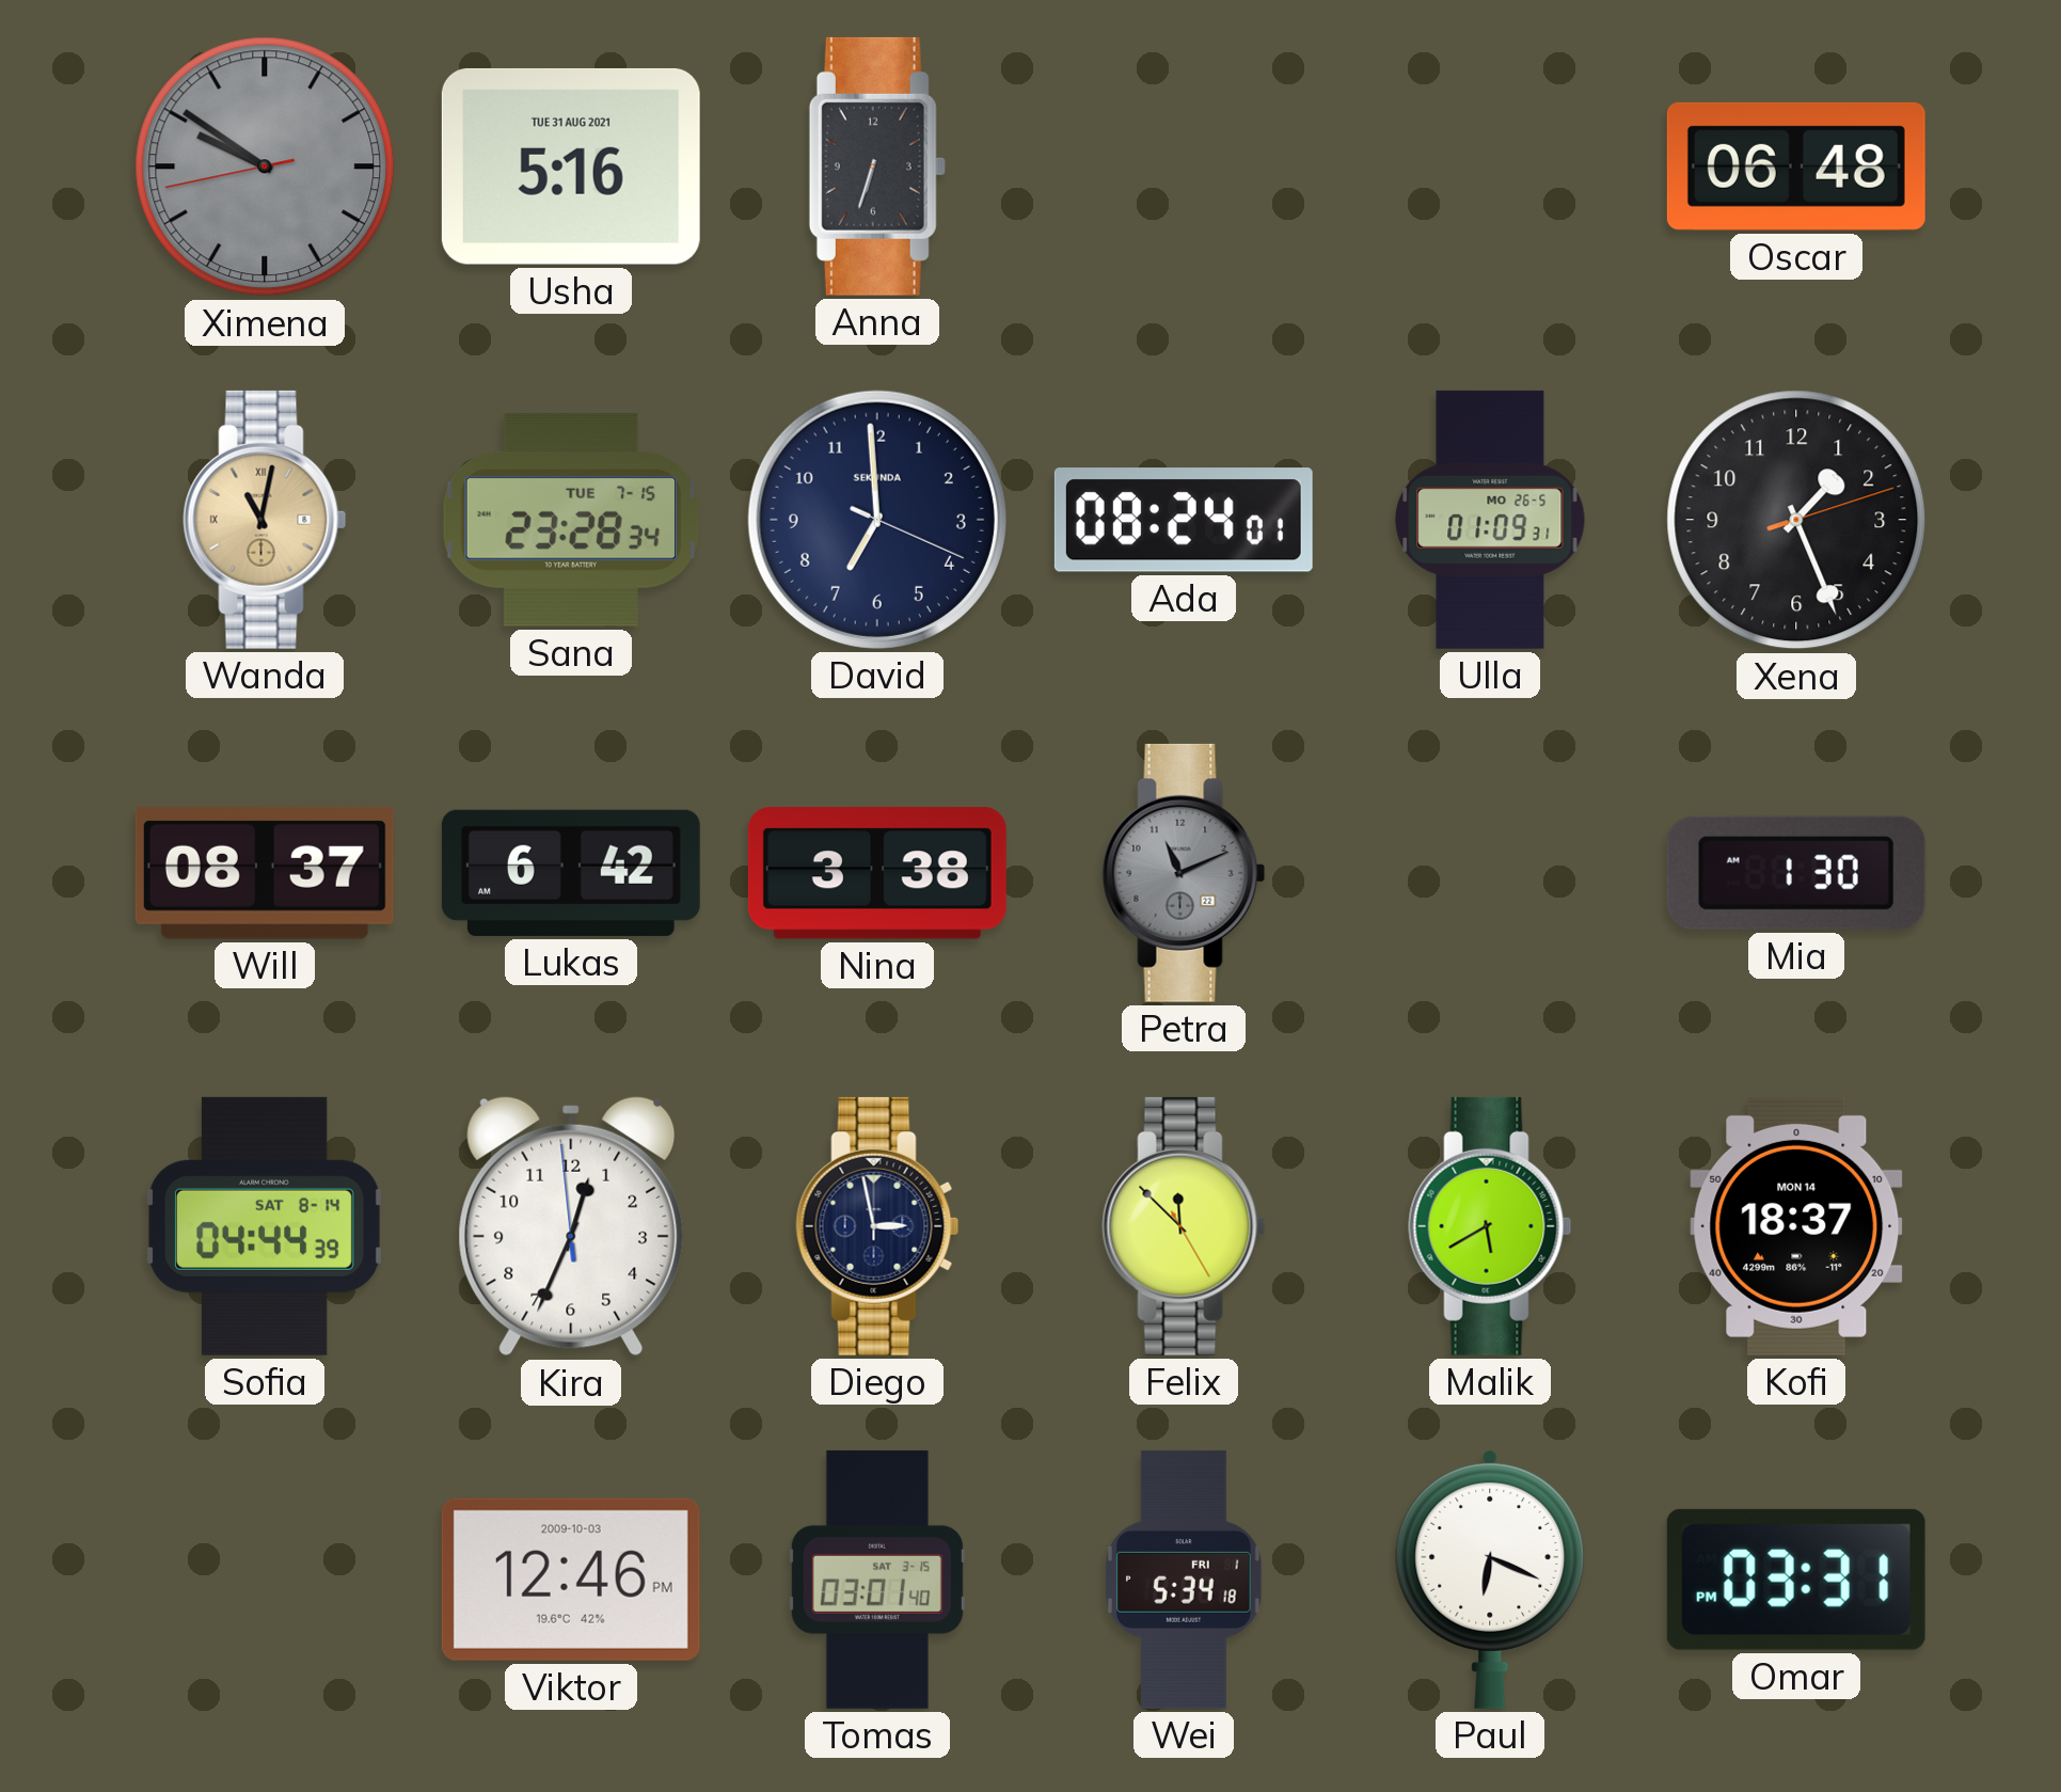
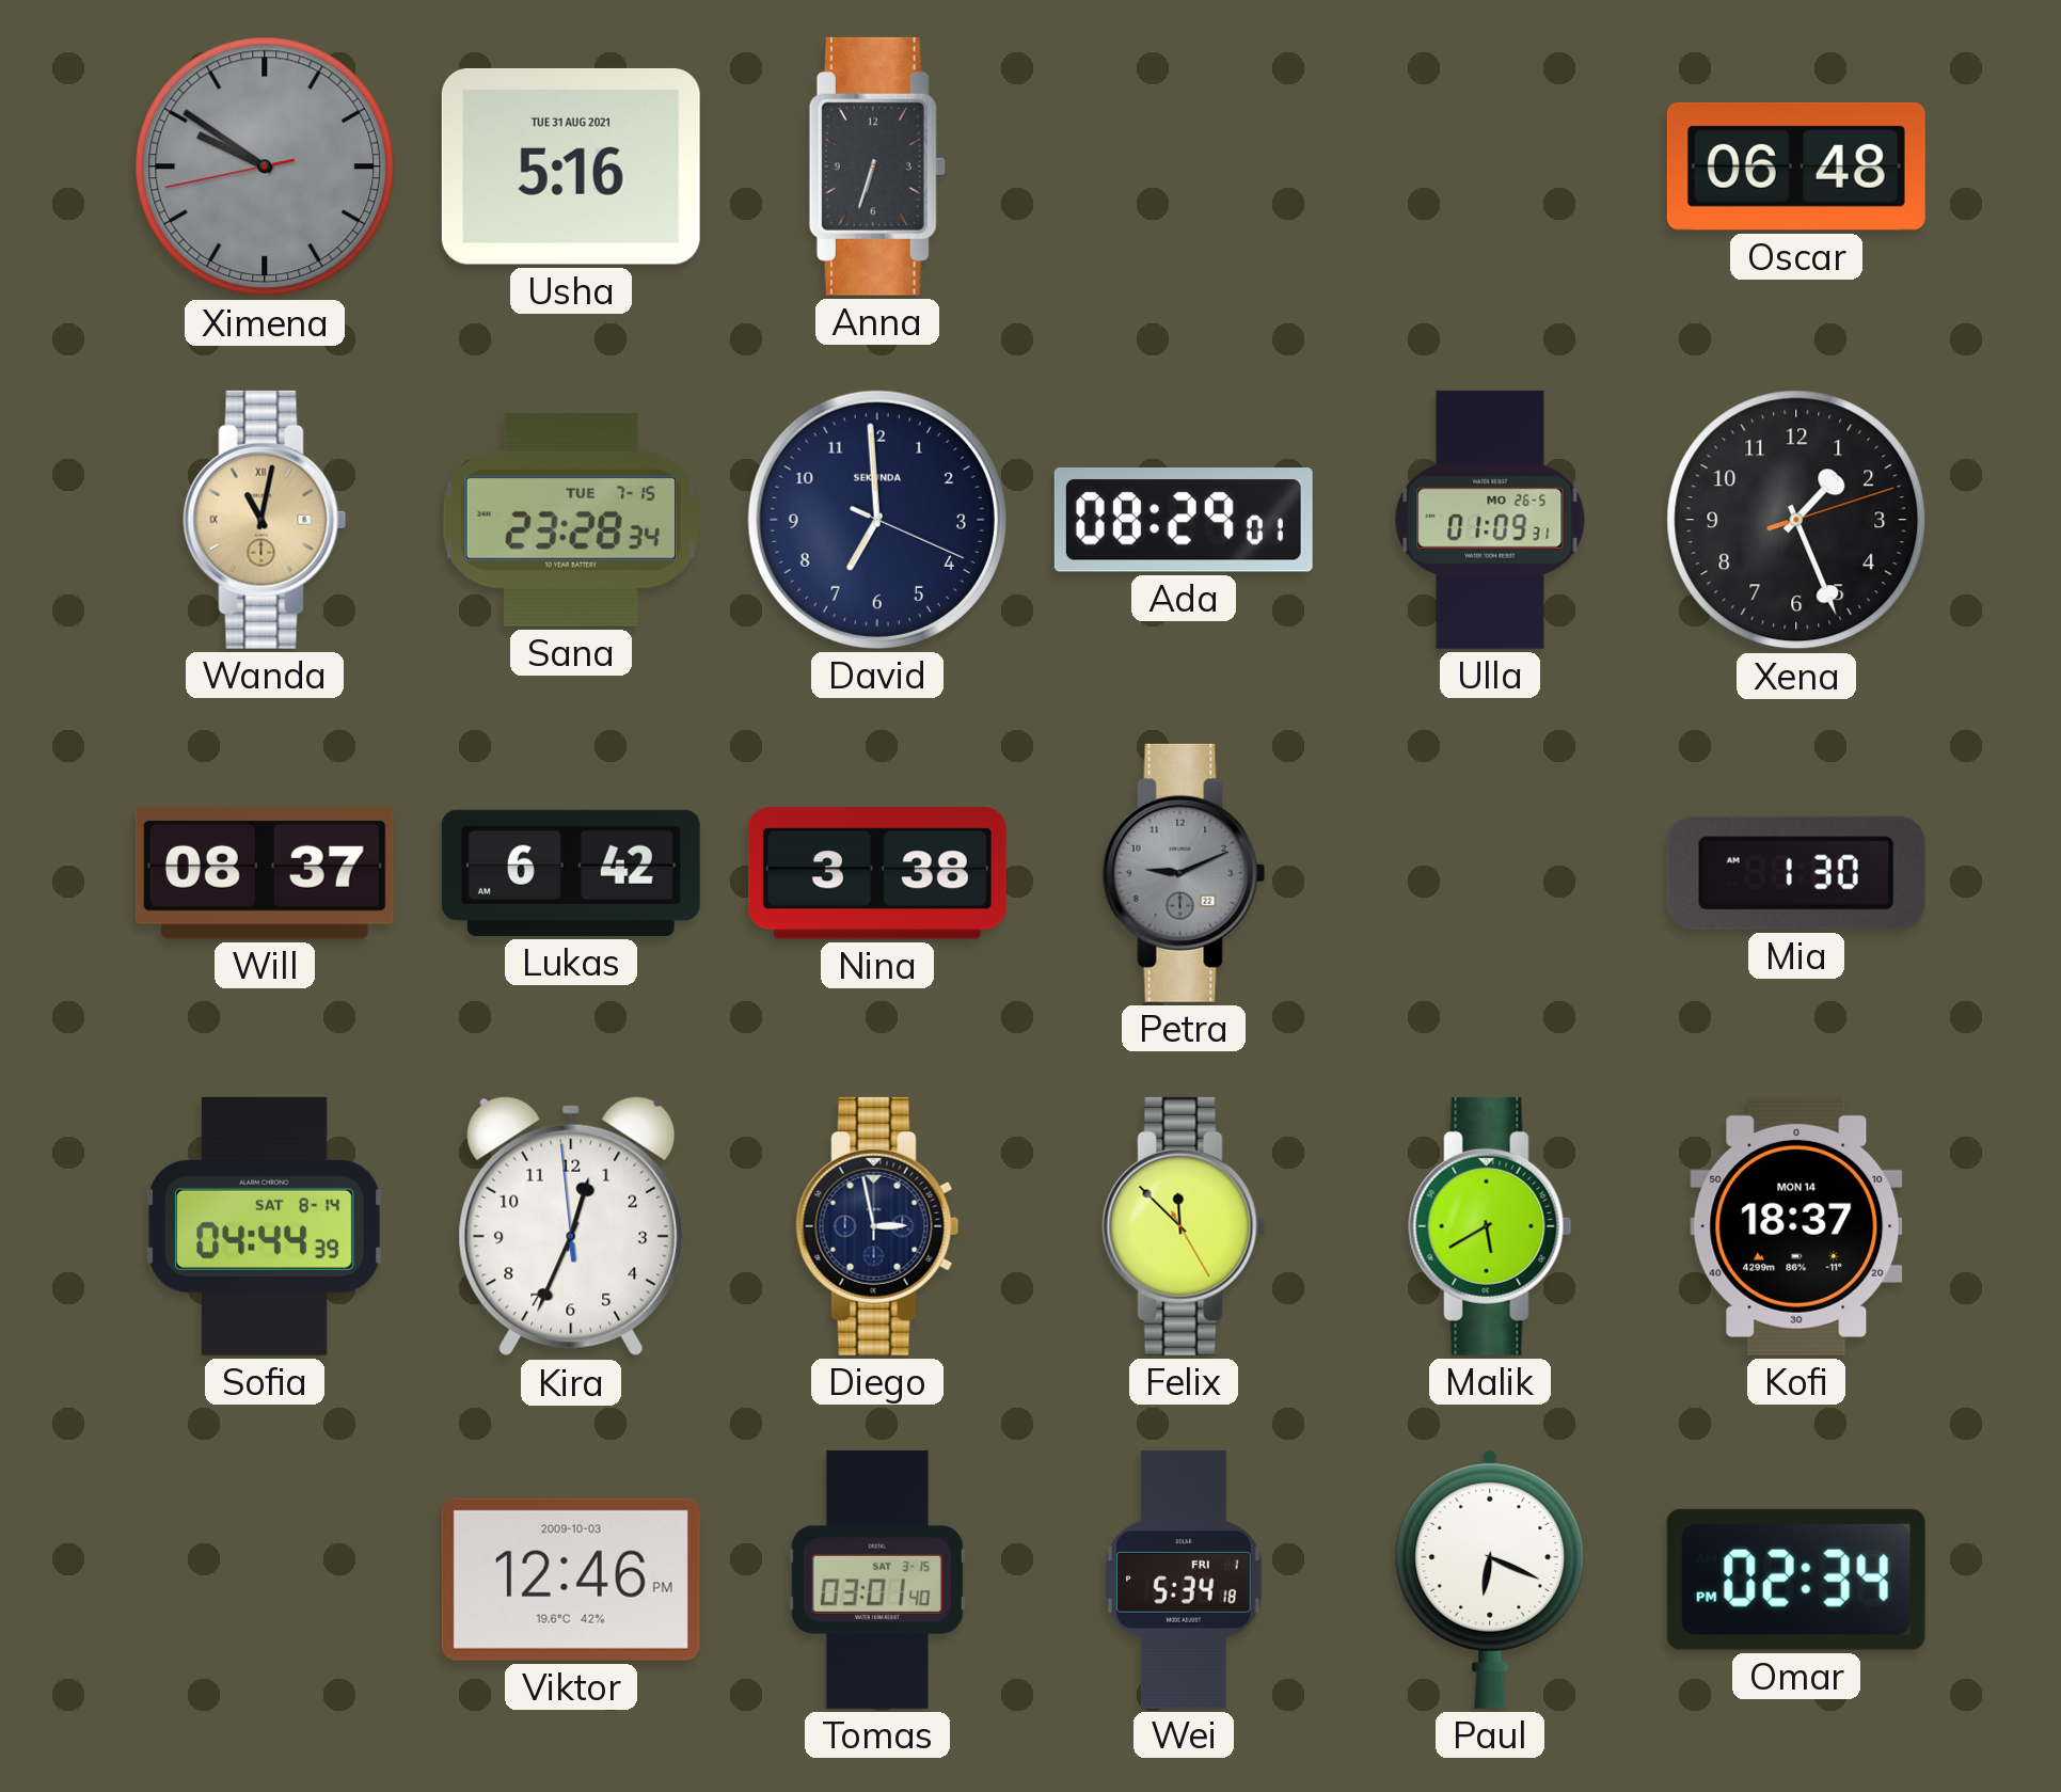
Ada: 08:24 -> 08:29 (1184, 520)
Petra: 11:11 -> 9:11 (1184, 873)
Omar: 03:31 -> 02:34 (1796, 1580)
